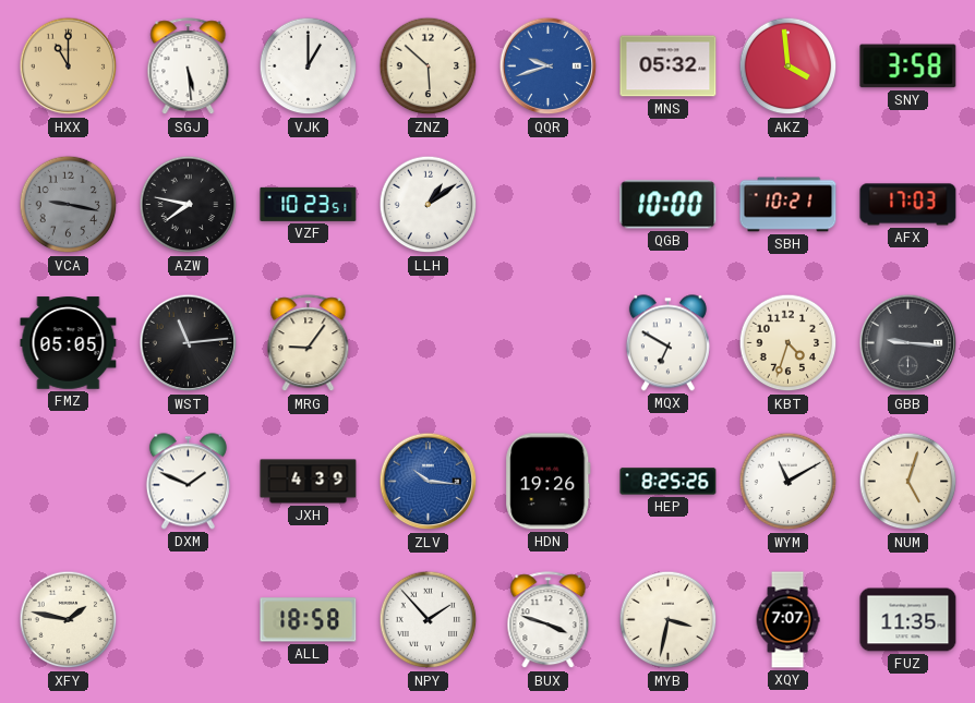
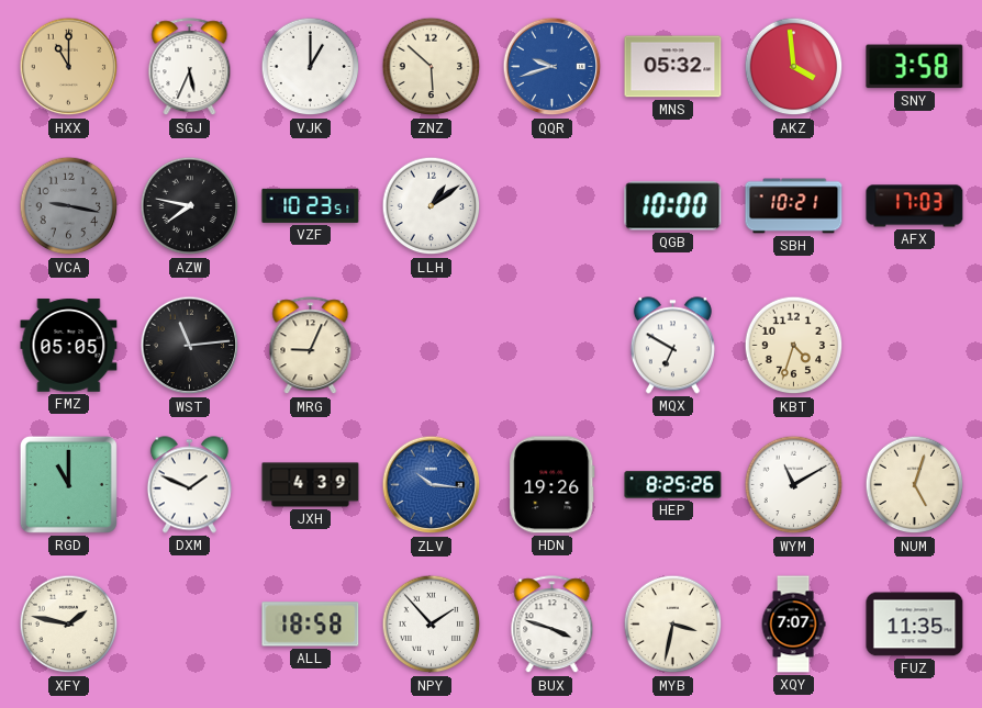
SGJ: 5:29 -> 5:34 (190, 67)
MRG: 9:06 -> 9:04 (311, 346)
GBB: 9:16 -> none (908, 343)
RGD: none -> 11:00 (68, 484)
